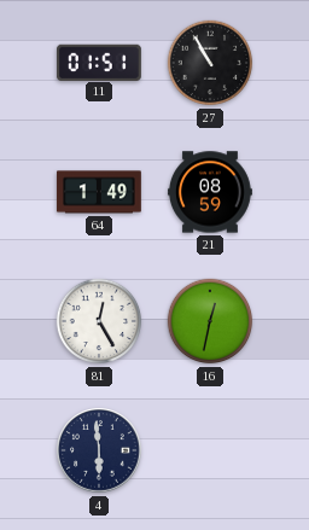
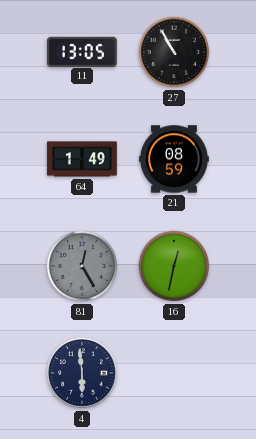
11: 01:51 -> 13:05 (82, 51)
81 dial: white -> grey (82, 266)
